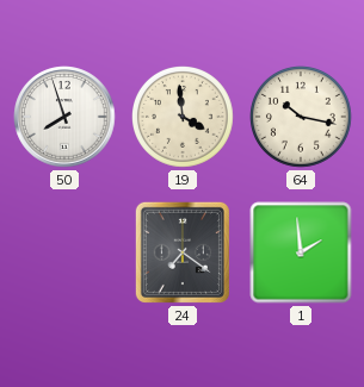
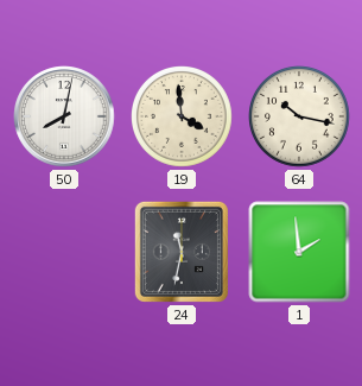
50: 7:57 -> 8:02 (64, 116)
24: 7:21 -> 11:32 (182, 252)
